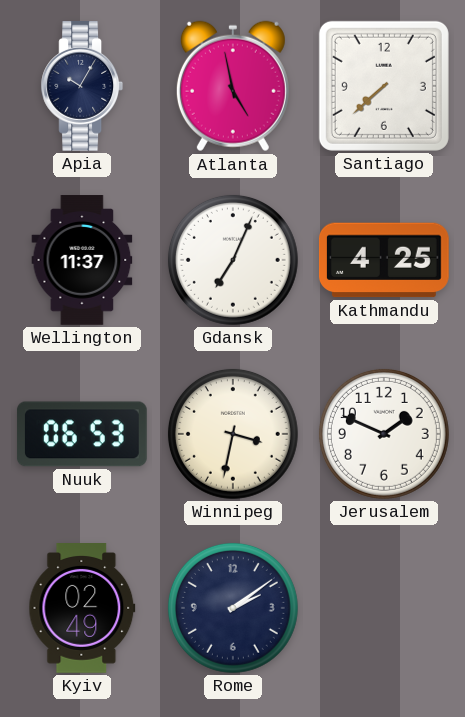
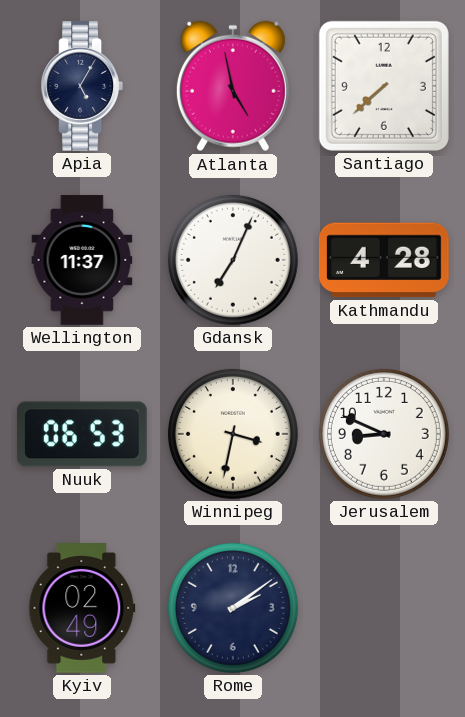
Apia: 10:05 -> 5:05 (82, 87)
Kathmandu: 4:25 -> 4:28 (384, 260)
Jerusalem: 1:49 -> 8:49 (384, 434)
